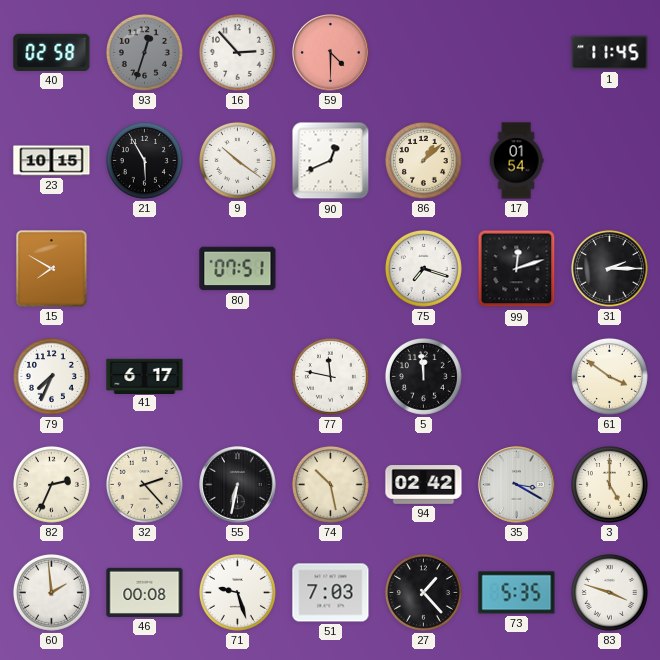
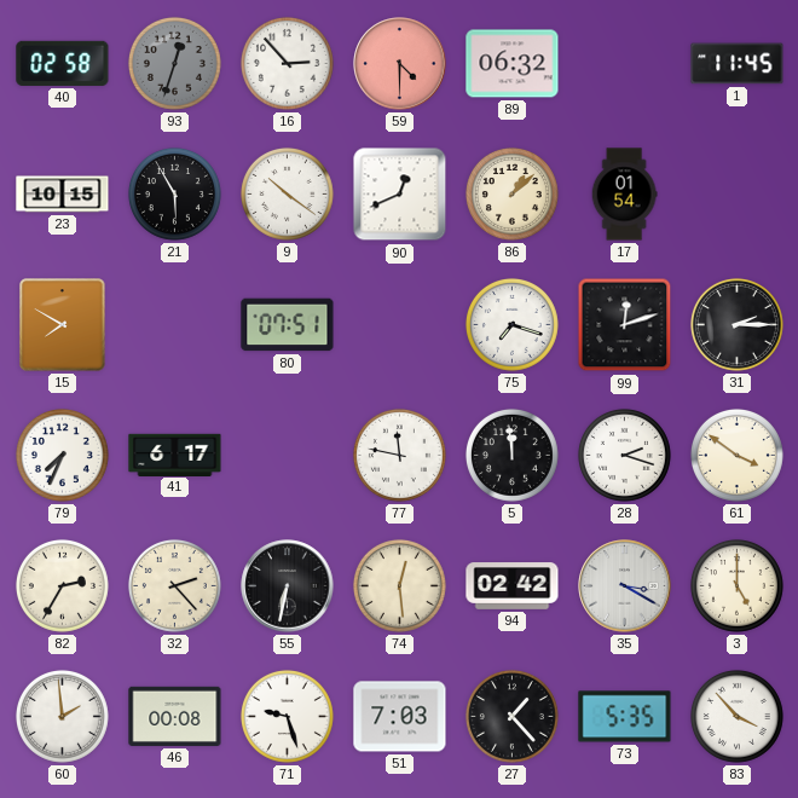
89: none -> 06:32 (513, 64)
28: none -> 2:18 (624, 455)
82: 2:34 -> 2:35 (62, 585)
74: 10:28 -> 12:29 (399, 585)
83: 3:48 -> 3:53 (736, 716)
